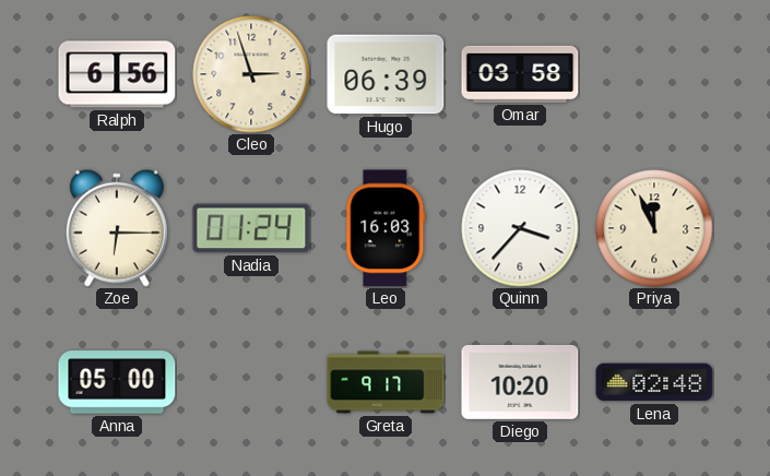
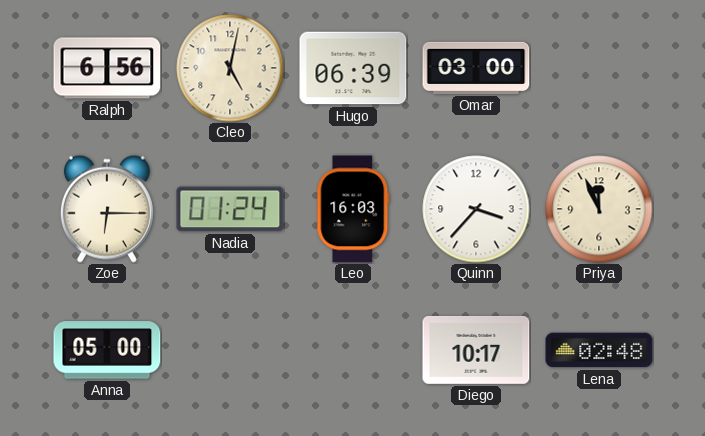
Cleo: 2:57 -> 5:02 (230, 68)
Omar: 03:58 -> 03:00 (476, 68)
Greta: 9:17 -> none (386, 382)
Diego: 10:20 -> 10:17 (476, 350)
